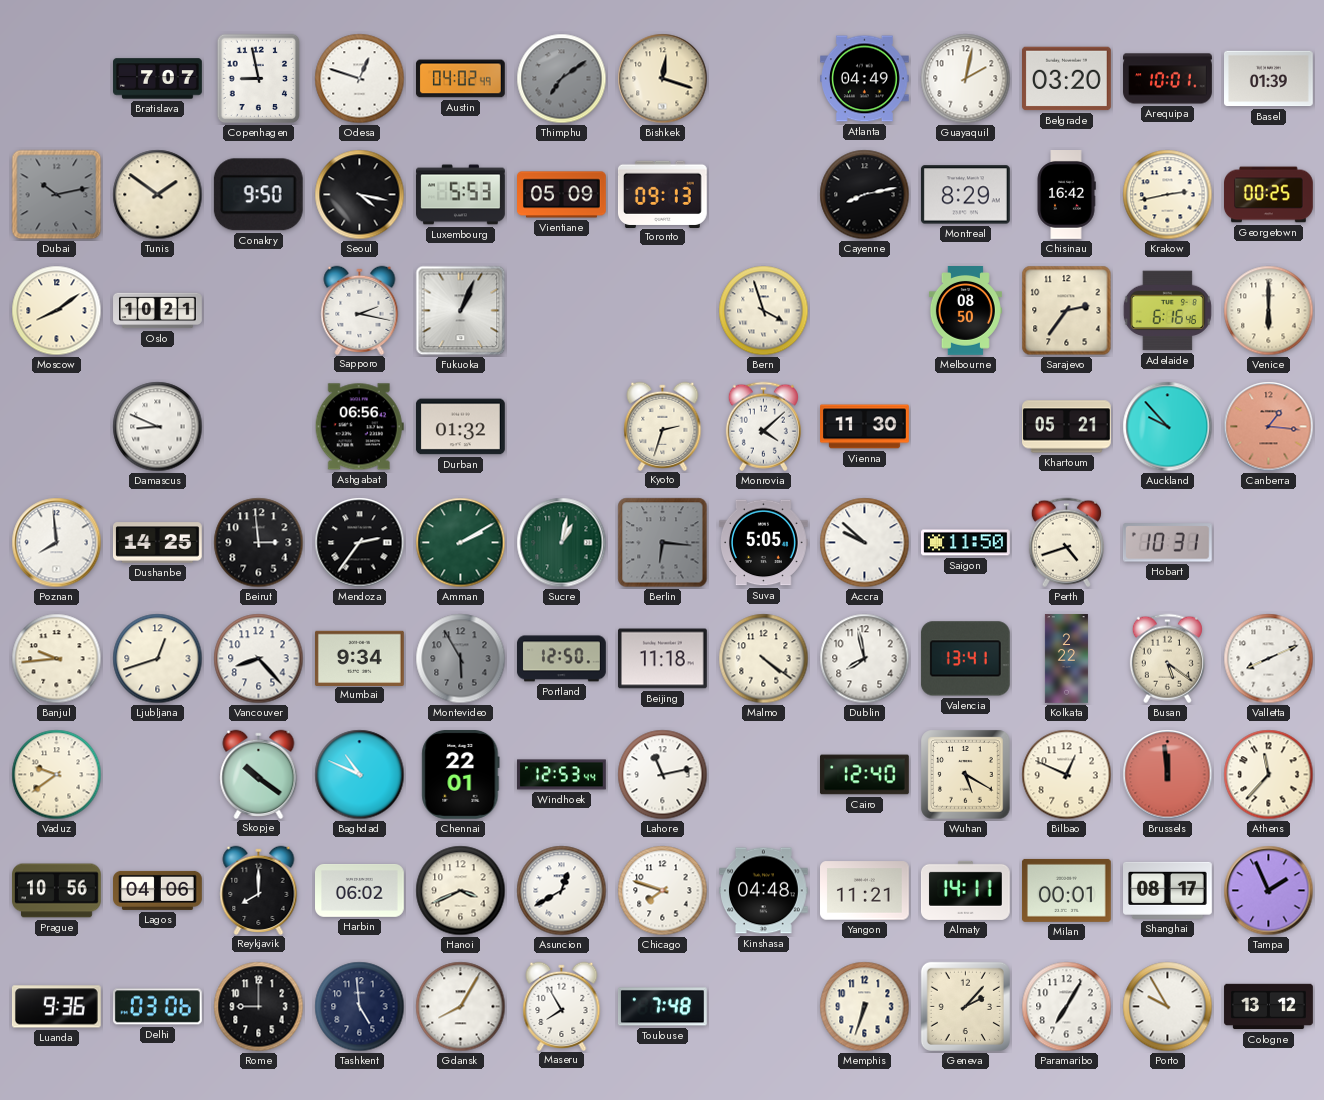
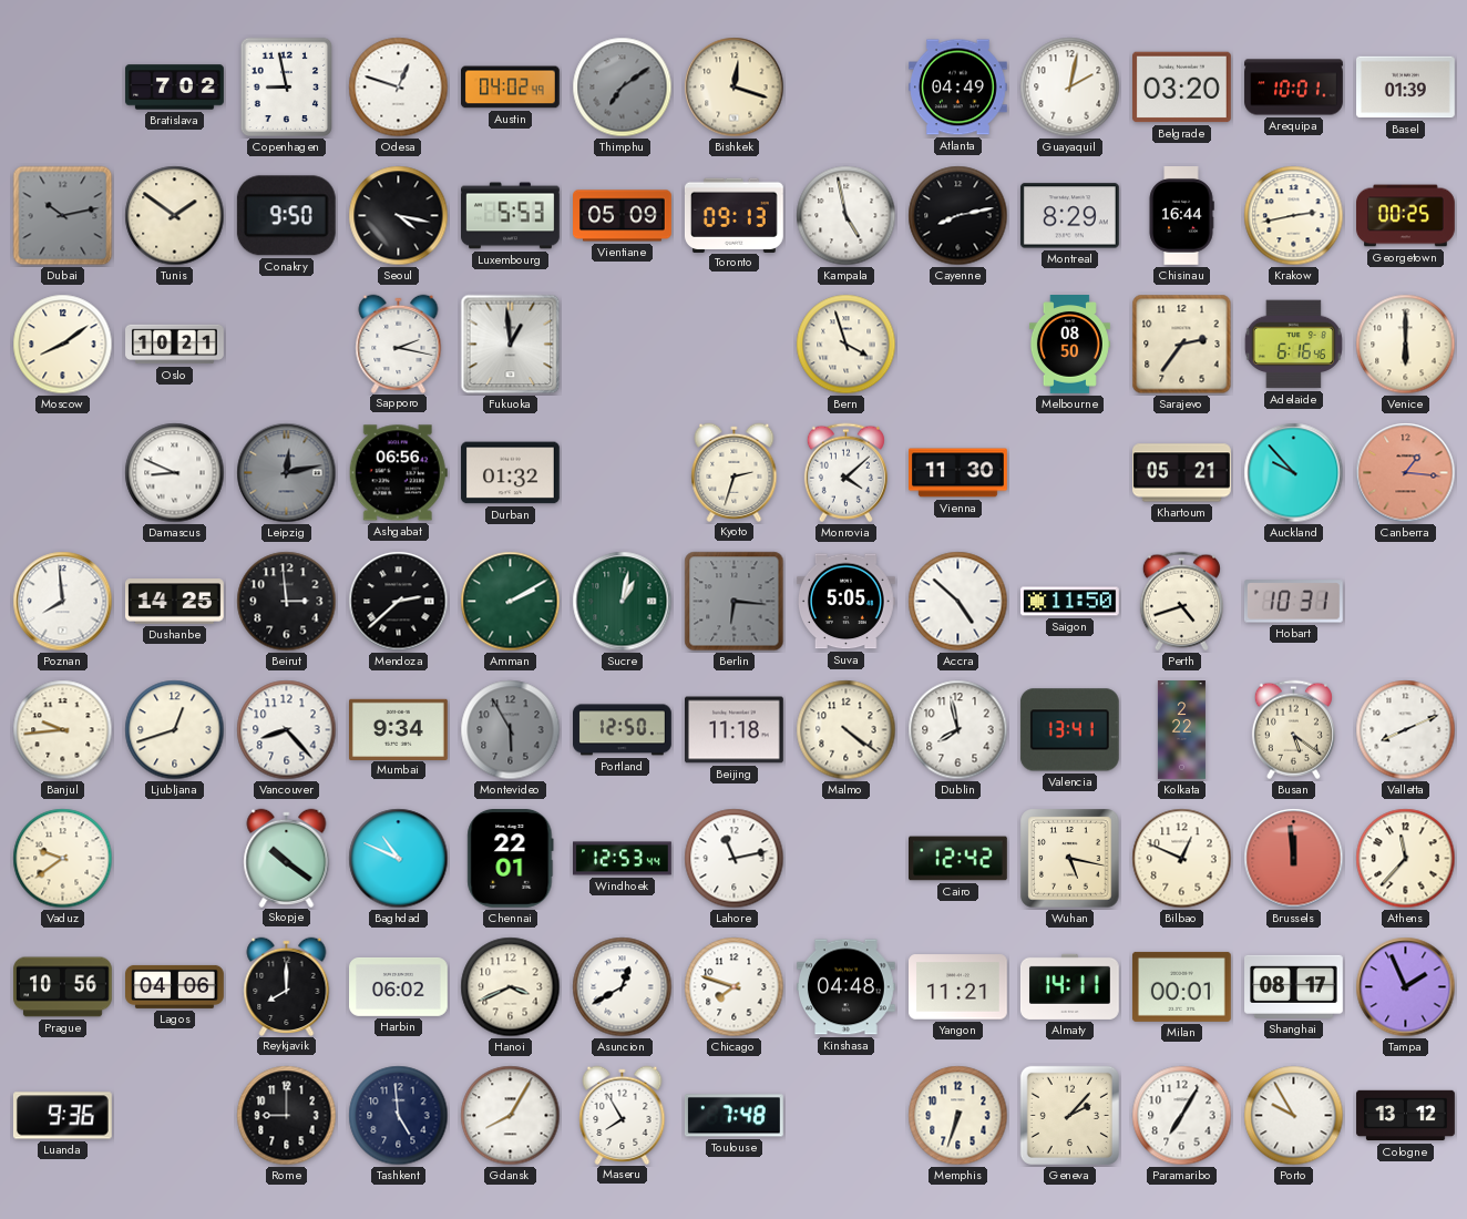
Bratislava: 7:07 -> 7:02 (175, 88)
Kampala: none -> 4:58 (847, 216)
Chisinau: 16:42 -> 16:44 (1181, 216)
Fukuoka: 1:04 -> 12:59 (511, 345)
Leipzig: none -> 12:13 (287, 473)
Mendoza: 2:36 -> 2:38 (399, 602)
Accra: 9:52 -> 4:52 (958, 602)
Cairo: 12:40 -> 12:42 (958, 859)
Wuhan: 5:20 -> 5:17 (1070, 859)
Delhi: 03:06 -> none (157, 1007)
